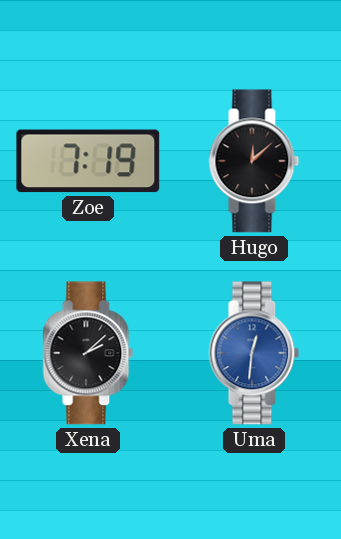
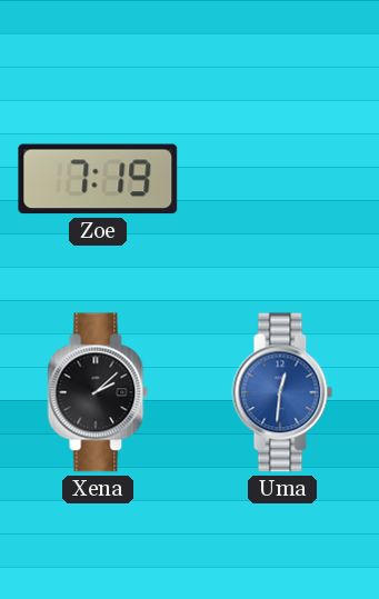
Hugo: 12:08 -> none (254, 161)
